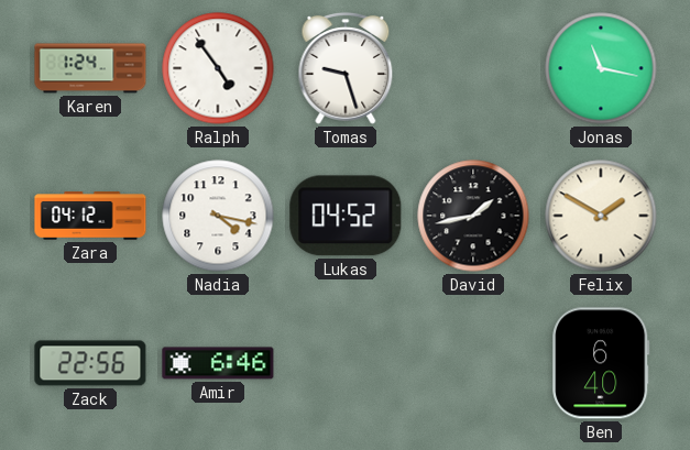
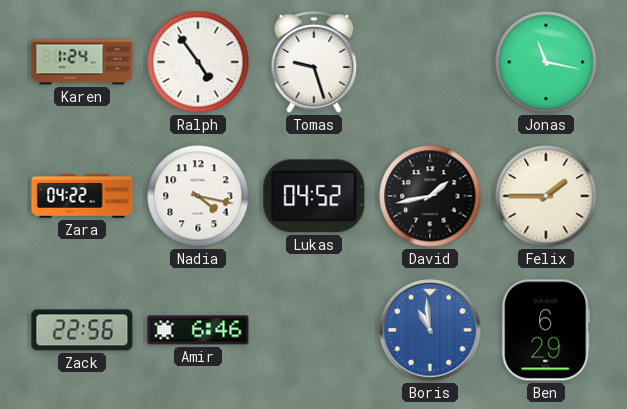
Zara: 04:12 -> 04:22 (82, 196)
Felix: 1:50 -> 1:45 (546, 196)
Boris: none -> 10:59 (430, 330)
Ben: 6:40 -> 6:29 (546, 330)
